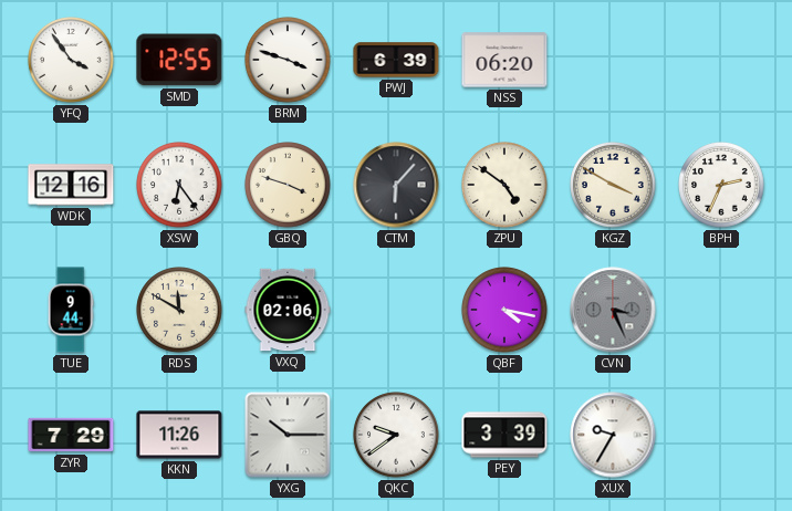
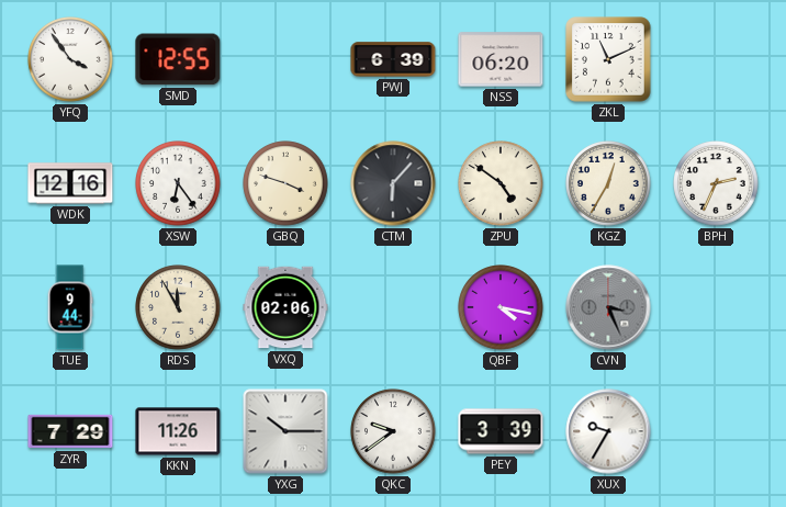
BRM: 3:48 -> none (288, 60)
ZKL: none -> 11:11 (608, 59)
KGZ: 3:50 -> 12:35 (608, 183)
RDS: 11:50 -> 11:55 (178, 307)
